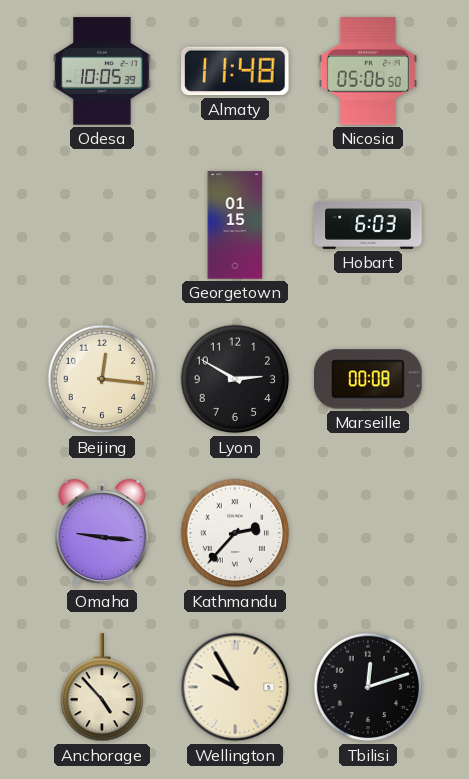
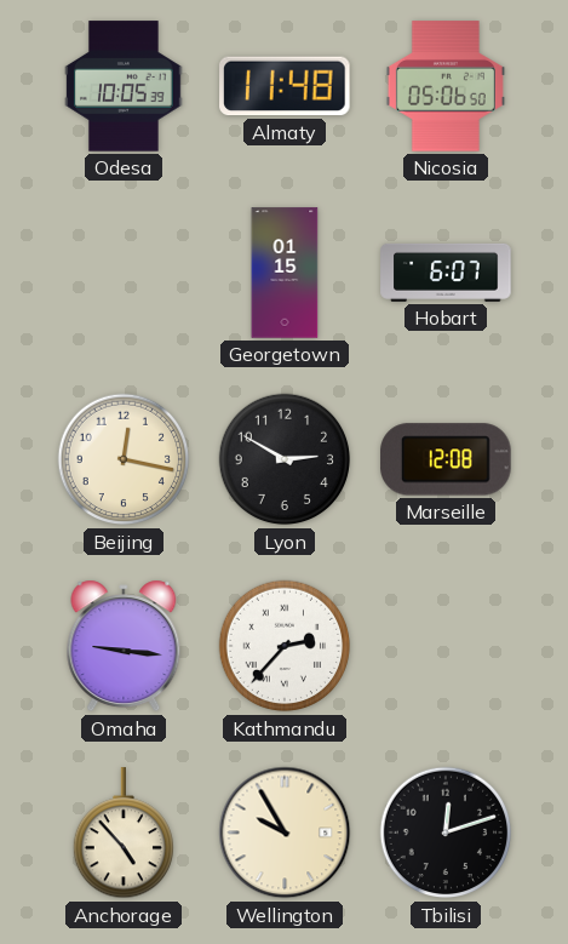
Hobart: 6:03 -> 6:07 (446, 273)
Beijing: 12:16 -> 12:17 (124, 459)
Marseille: 00:08 -> 12:08 (446, 459)
